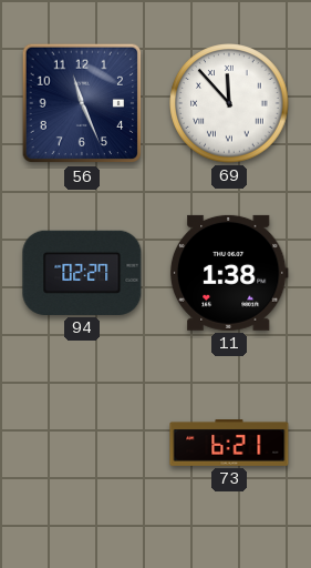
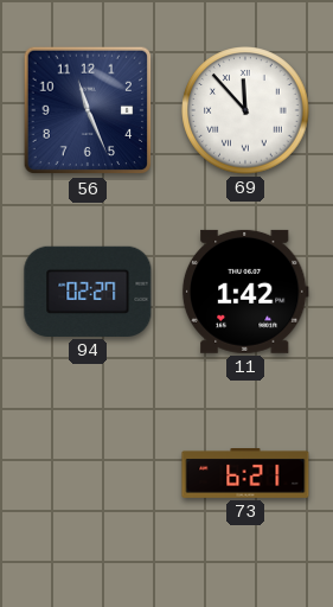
11: 1:38 -> 1:42 (245, 292)
